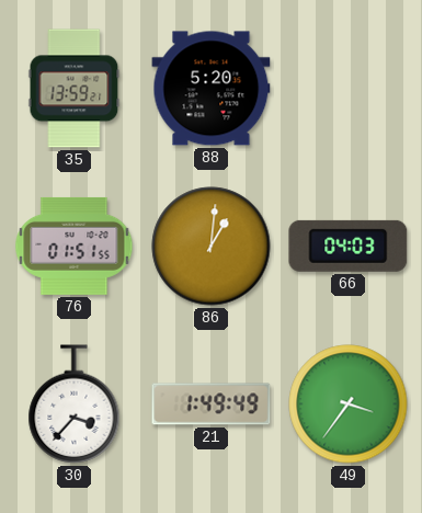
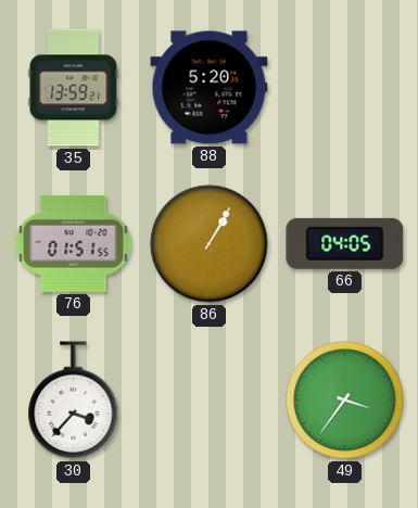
86: 1:01 -> 1:05 (210, 244)
66: 04:03 -> 04:05 (345, 243)
21: 1:49 -> none (212, 404)
